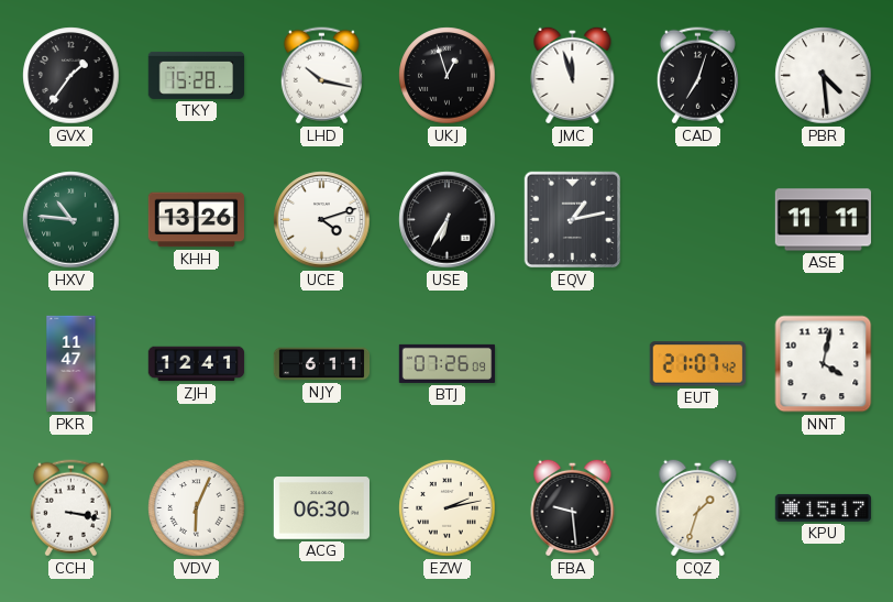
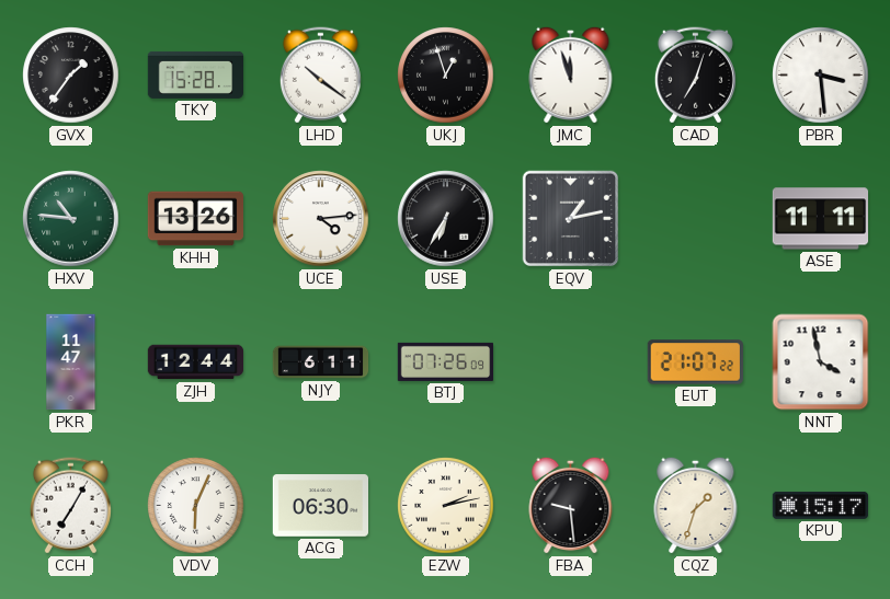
LHD: 10:17 -> 10:21 (320, 76)
PBR: 4:29 -> 3:29 (821, 76)
UCE: 4:12 -> 4:14 (321, 219)
ZJH: 12:41 -> 12:44 (196, 362)
EUT: 21:07:42 -> 21:07:22 (695, 362)
NNT: 4:02 -> 3:58 (821, 362)
CCH: 3:17 -> 7:05 (70, 506)
